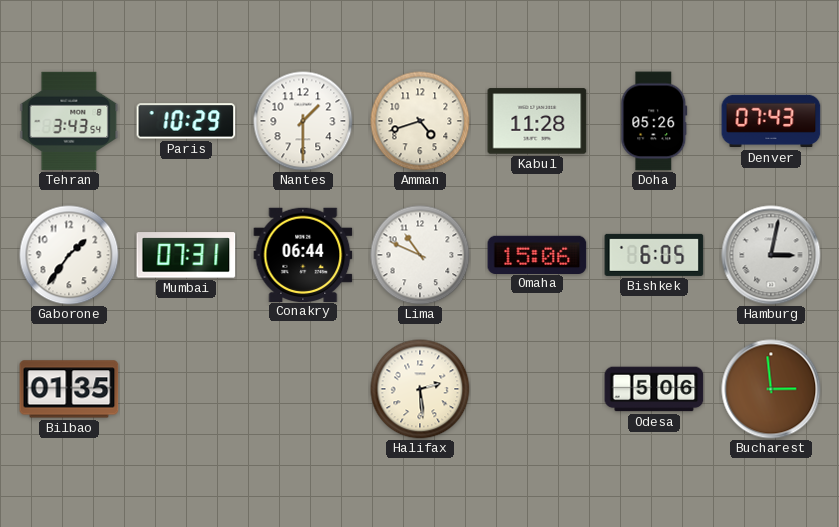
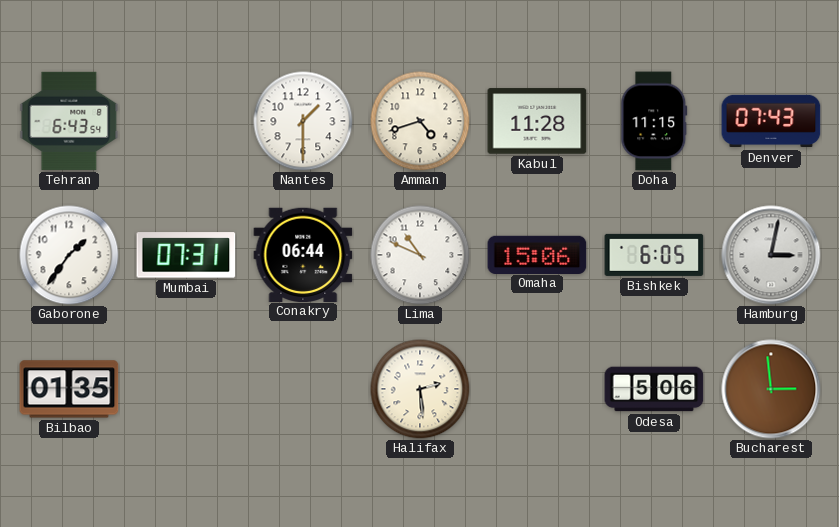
Tehran: 3:43 -> 6:43 (69, 121)
Paris: 10:29 -> none (186, 121)
Doha: 05:26 -> 11:15 (654, 121)
